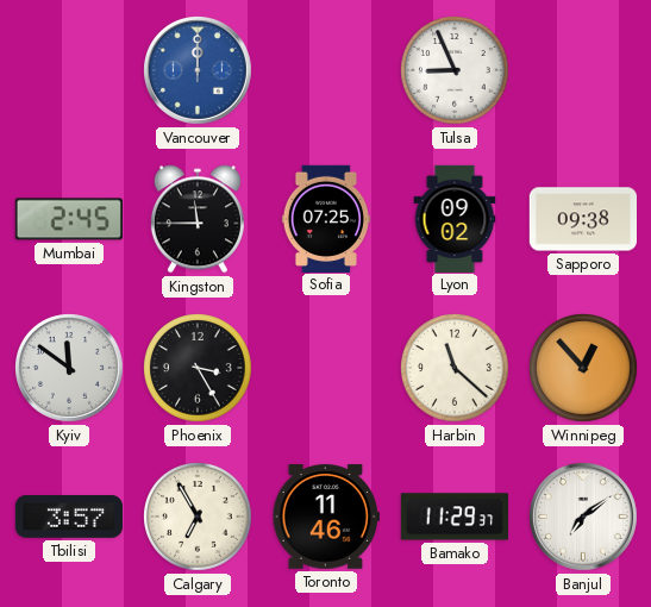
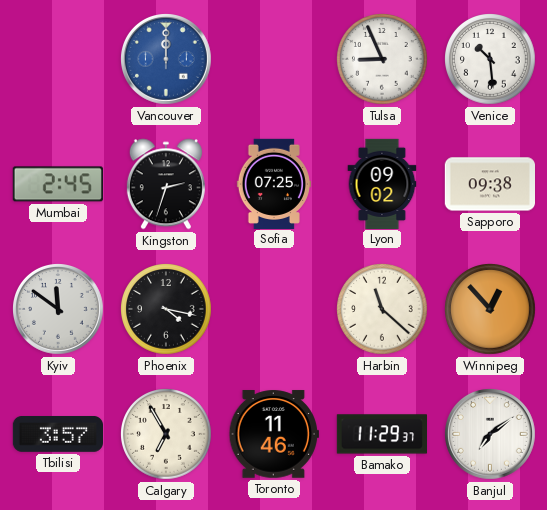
Venice: none -> 10:29 (491, 60)
Kingston: 11:45 -> 2:33 (166, 184)
Phoenix: 3:25 -> 4:17 (167, 310)
